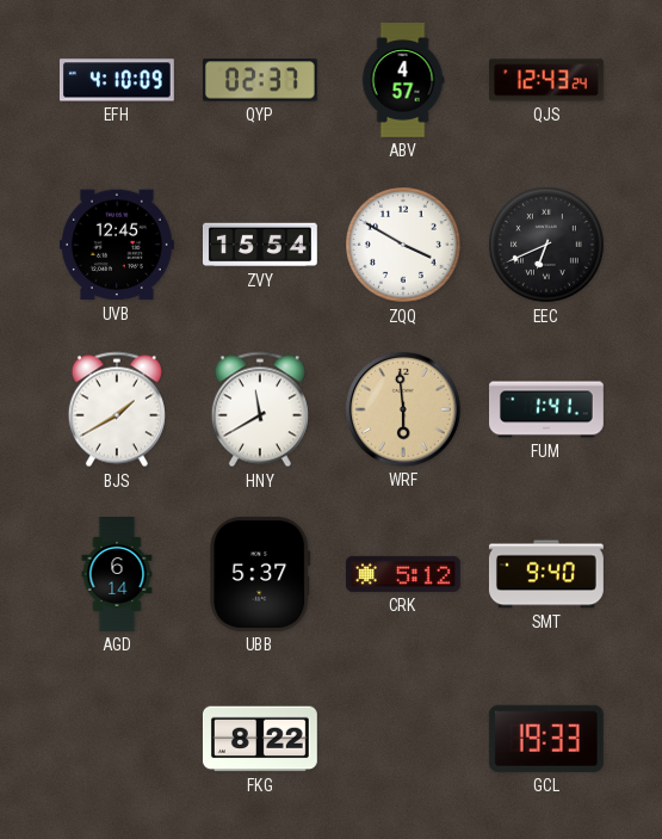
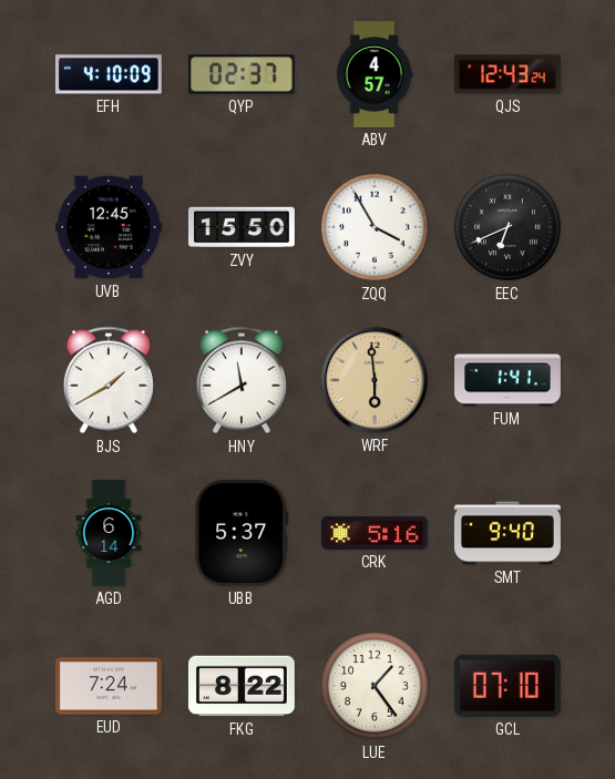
ZVY: 15:54 -> 15:50 (242, 227)
ZQQ: 3:50 -> 3:55 (376, 228)
CRK: 5:12 -> 5:16 (375, 533)
EUD: none -> 7:24 (109, 686)
LUE: none -> 1:24 (376, 687)
GCL: 19:33 -> 07:10 (508, 686)
